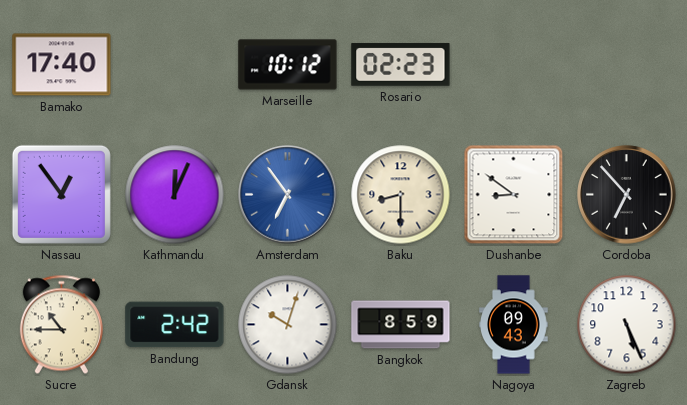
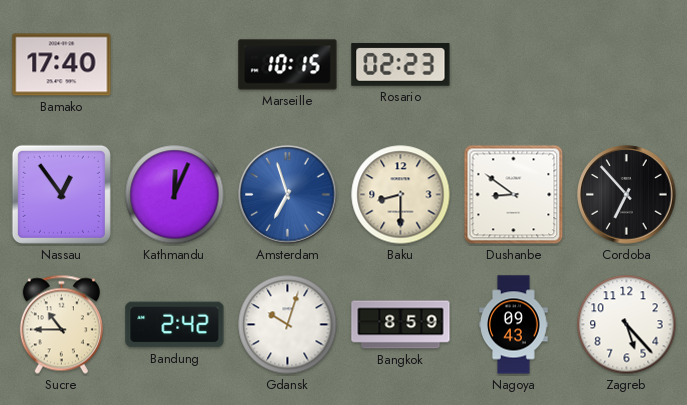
Marseille: 10:12 -> 10:15 (288, 65)
Amsterdam: 6:54 -> 6:57 (288, 195)
Zagreb: 5:26 -> 5:23 (627, 325)
